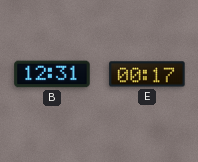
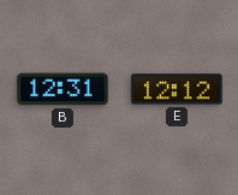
E: 00:17 -> 12:12 (177, 89)
